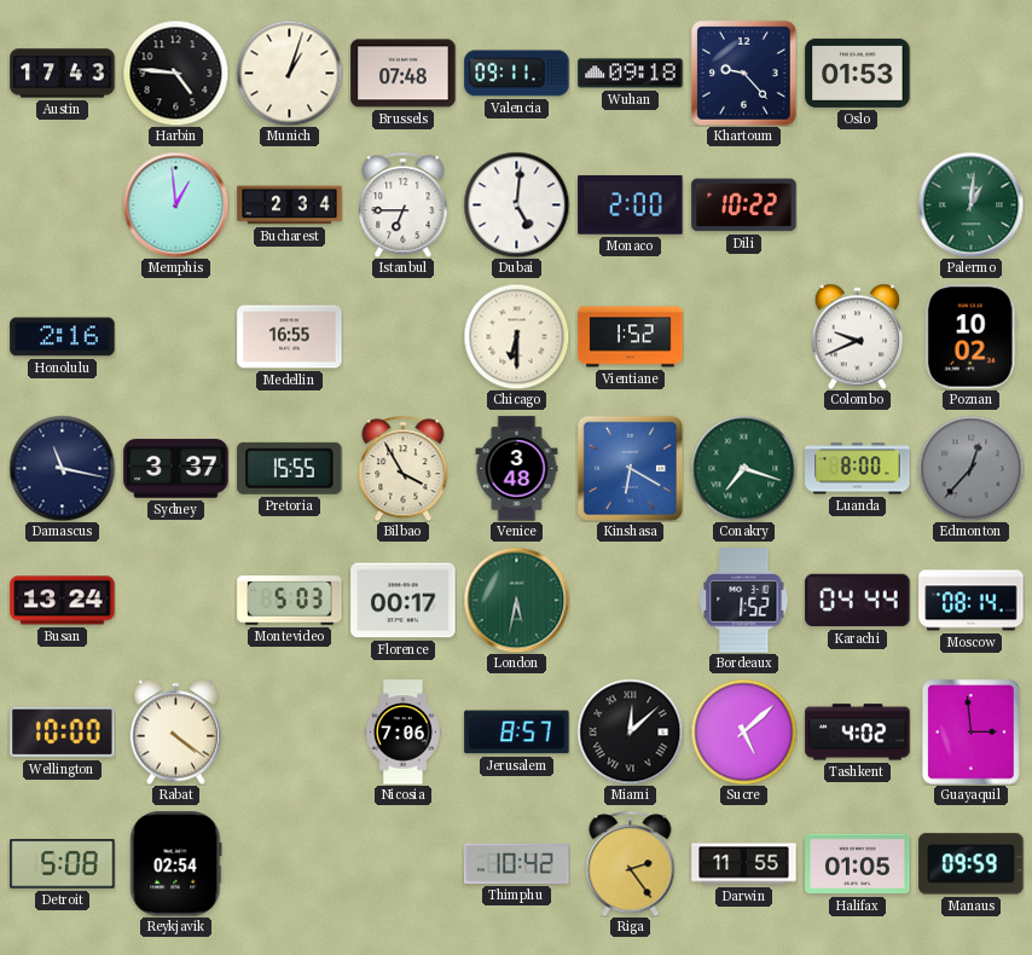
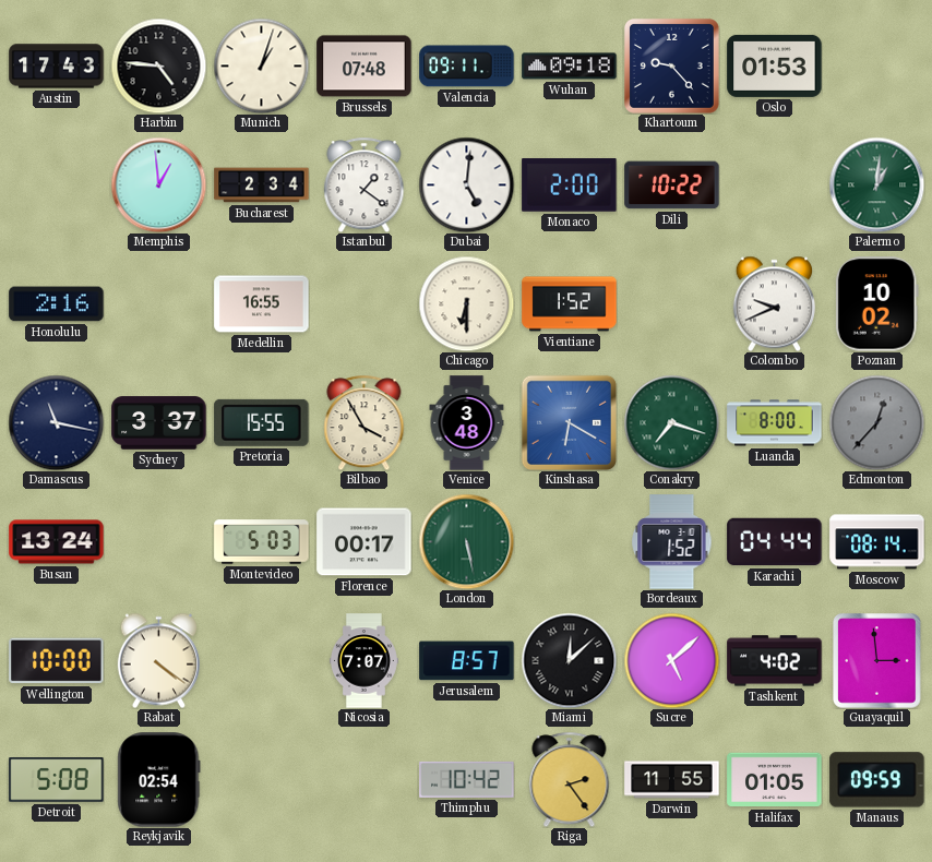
Istanbul: 6:45 -> 1:21 (365, 184)
London: 5:32 -> 5:28 (466, 541)
Nicosia: 7:06 -> 7:07 (363, 661)
